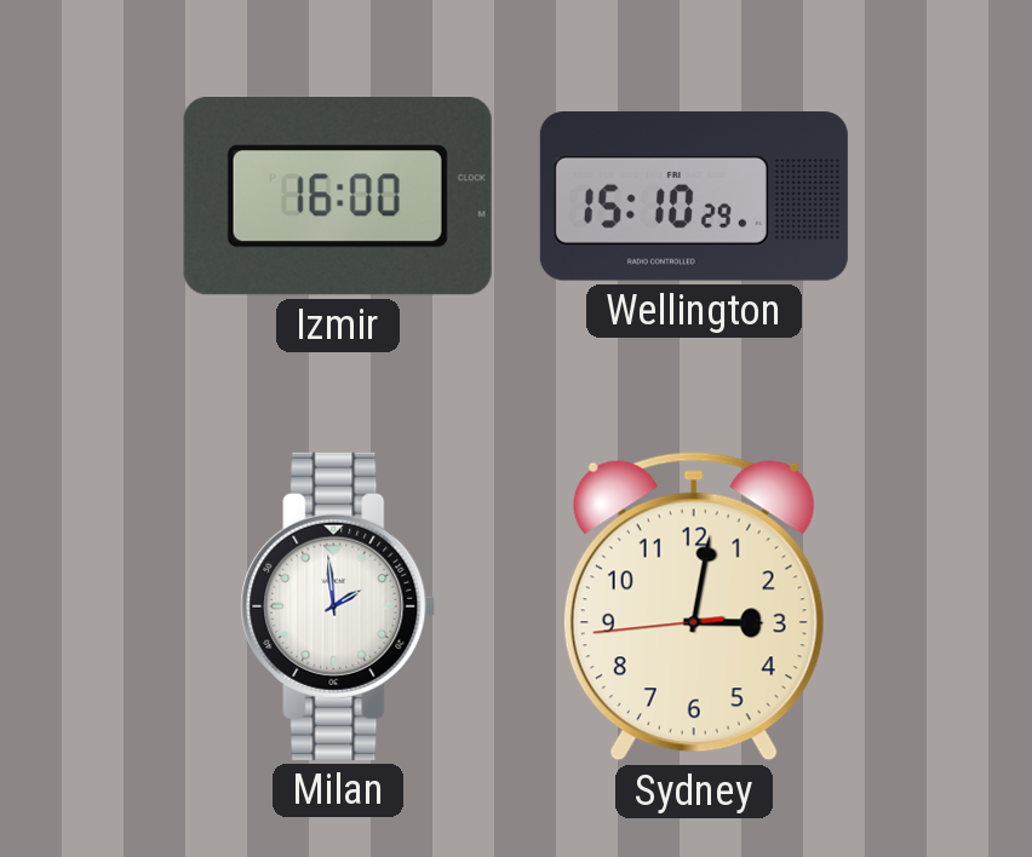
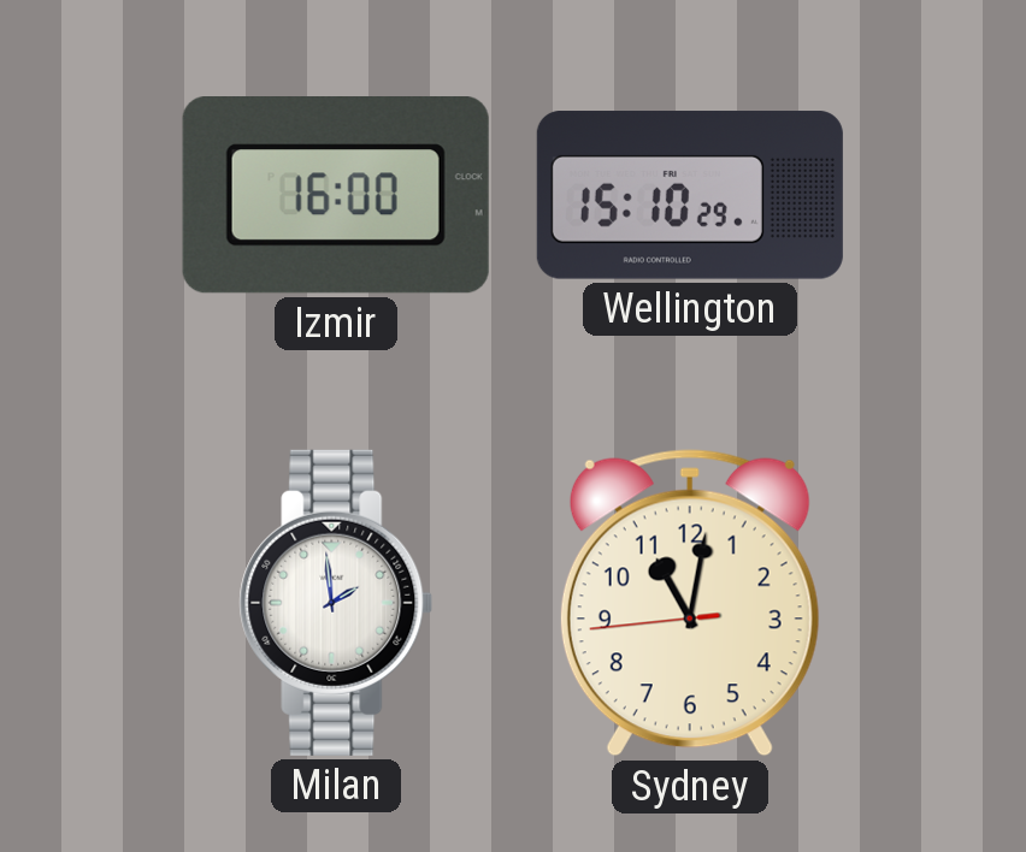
Sydney: 3:01 -> 11:01 (690, 603)
